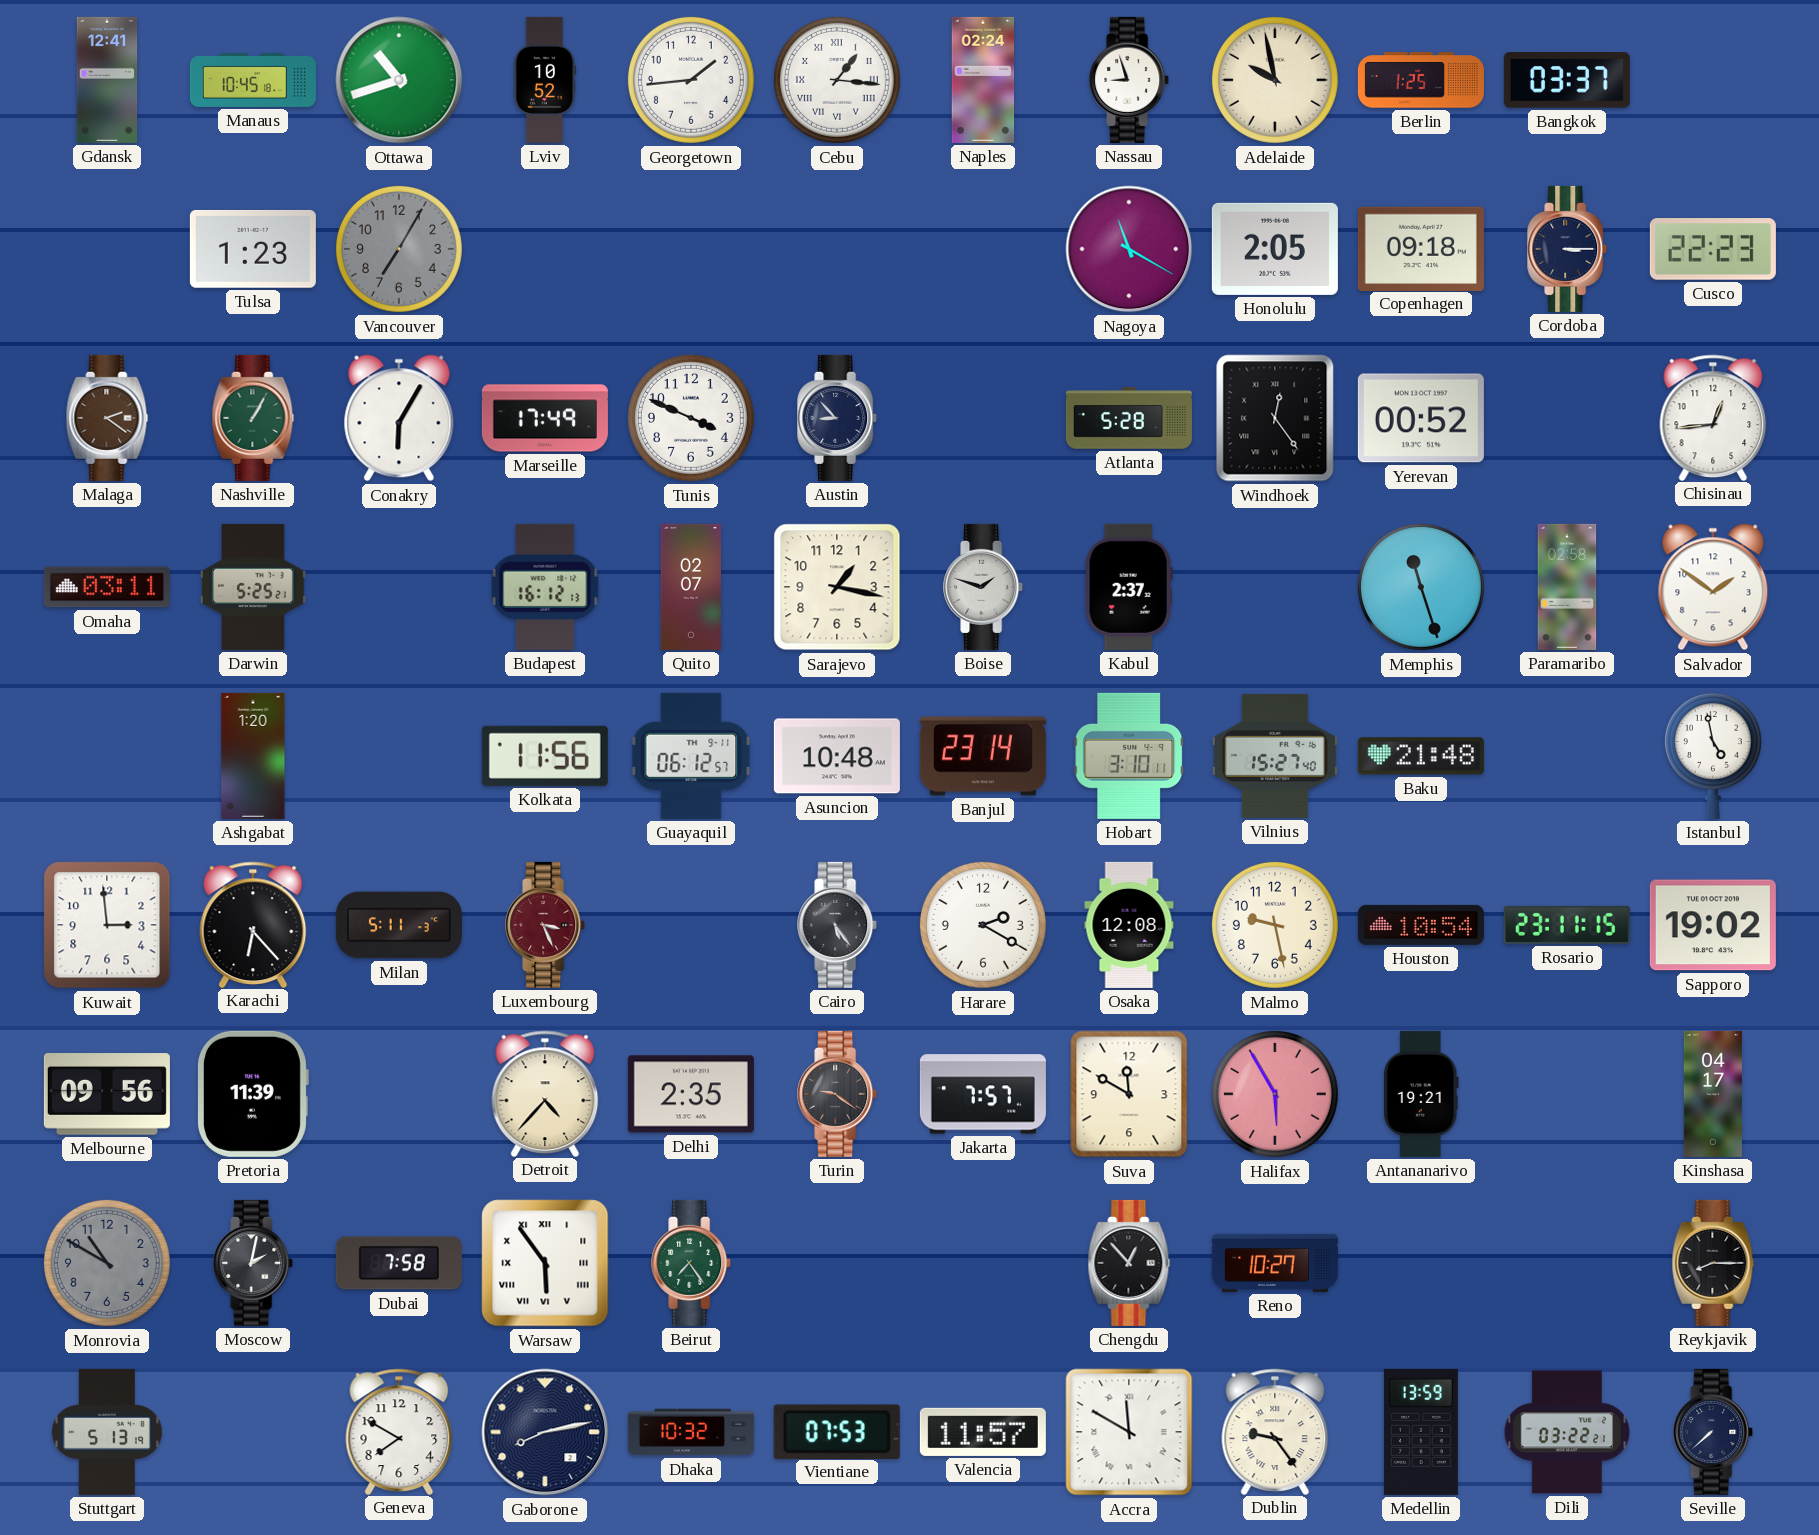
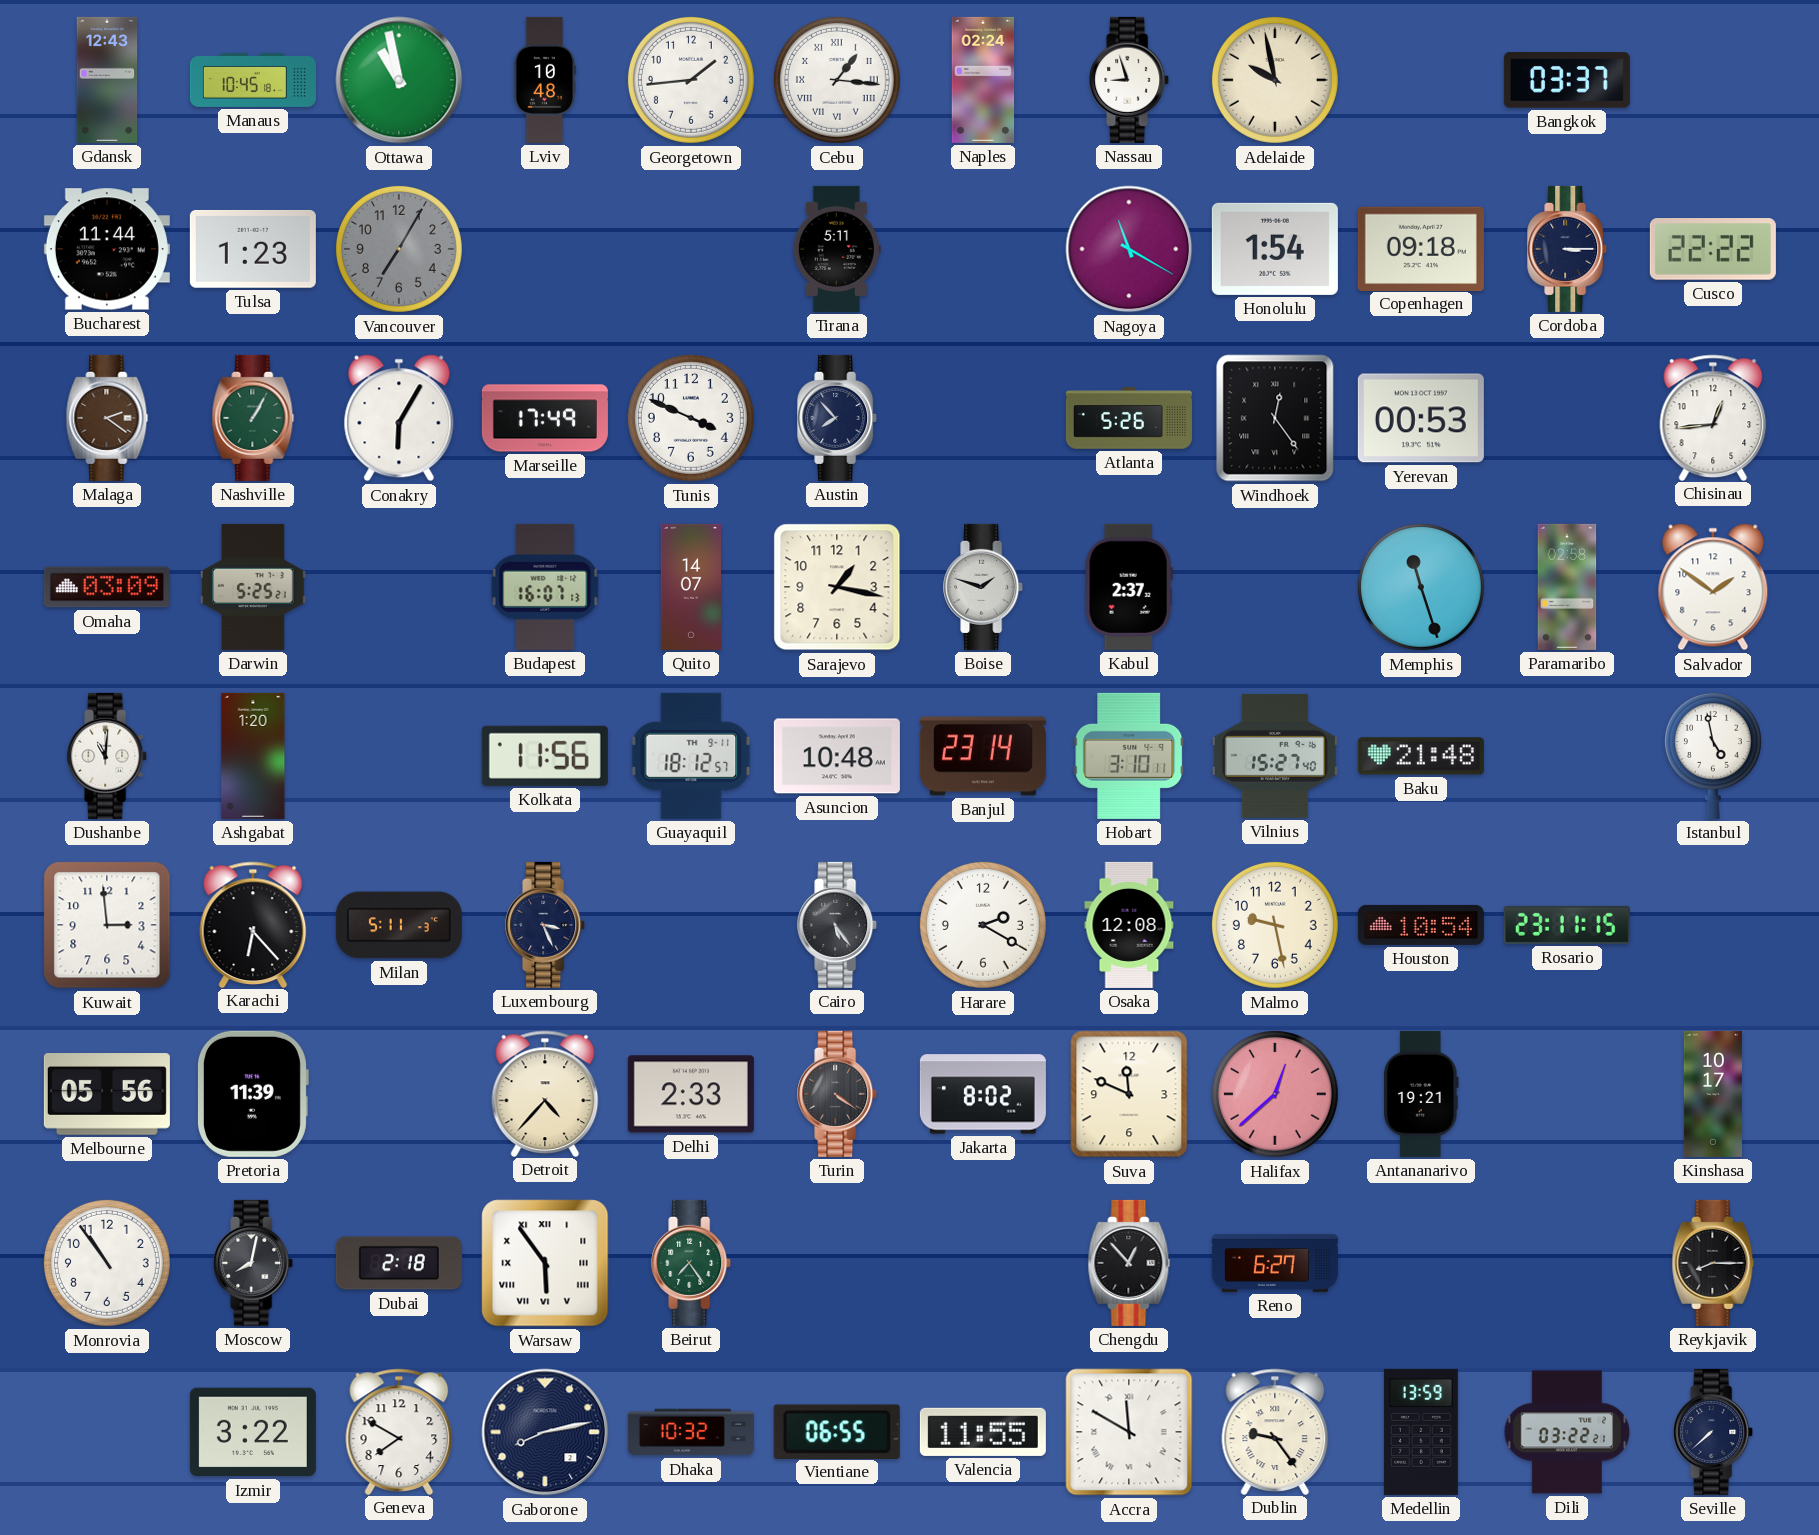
Gdansk: 12:41 -> 12:43 (107, 80)
Ottawa: 10:42 -> 10:58 (399, 80)
Lviv: 10:52 -> 10:48 (545, 80)
Berlin: 1:25 -> none (1421, 80)
Bucharest: none -> 11:44 (107, 249)
Tirana: none -> 5:11 (837, 249)
Honolulu: 2:05 -> 1:54 (1275, 249)
Cusco: 22:23 -> 22:22 (1713, 249)
Austin: 8:53 -> 7:53 (838, 418)
Atlanta: 5:28 -> 5:26 (1129, 418)
Yerevan: 00:52 -> 00:53 (1421, 418)
Omaha: 03:11 -> 03:09 (107, 587)
Budapest: 16:12 -> 16:07 (545, 587)
Quito: 02:07 -> 14:07 (690, 587)
Dushanbe: none -> 11:01 (108, 756)
Guayaquil: 06:12 -> 18:12 (691, 756)
Luxembourg dial: burgundy -> navy (546, 925)
Sapporo: 19:02 -> none (1713, 925)
Melbourne: 09:56 -> 05:56 (107, 1094)
Delhi: 2:35 -> 2:33 (691, 1094)
Turin: 9:21 -> 4:21 (838, 1094)
Jakarta: 7:57 -> 8:02 (983, 1094)
Suva: 11:50 -> 11:49 (1129, 1094)
Halifax: 5:55 -> 12:38 (1275, 1094)
Kinshasa: 04:17 -> 10:17 (1712, 1094)
Monrovia: 10:50 -> 10:54 (107, 1263)
Monrovia dial: grey -> white (107, 1263)
Moscow: 2:02 -> 8:02 (254, 1263)
Dubai: 7:58 -> 2:18 (399, 1263)
Reno: 10:27 -> 6:27 (1275, 1263)
Stuttgart: 5:13 -> none (107, 1432)
Izmir: none -> 3:22 (253, 1432)
Vientiane: 07:53 -> 06:55 (837, 1431)
Valencia: 11:57 -> 11:55 (983, 1432)
